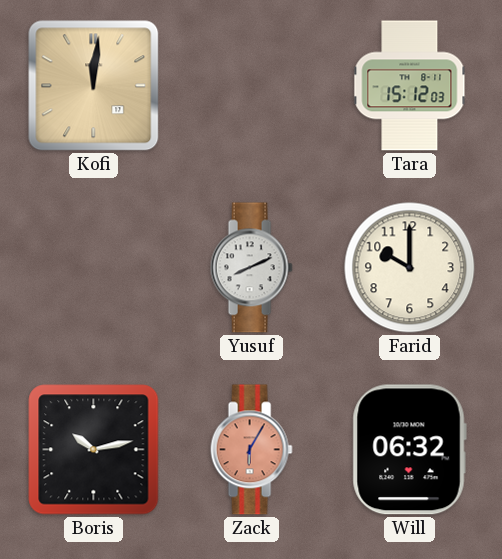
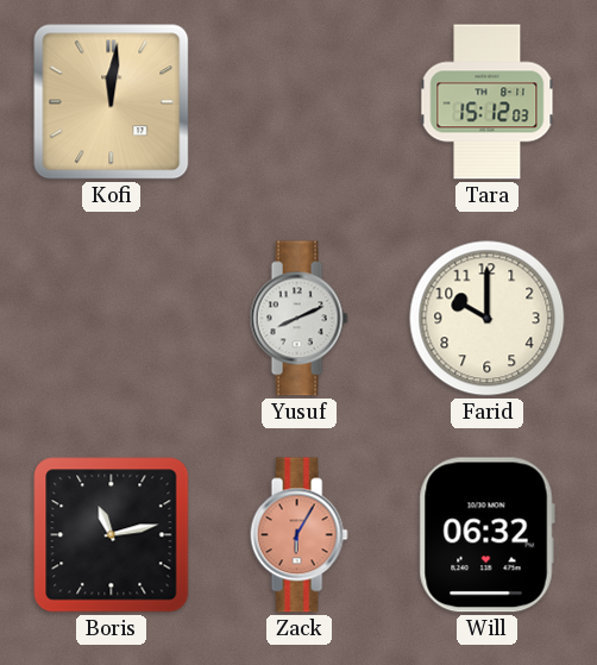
Boris: 10:13 -> 11:13 (112, 535)
